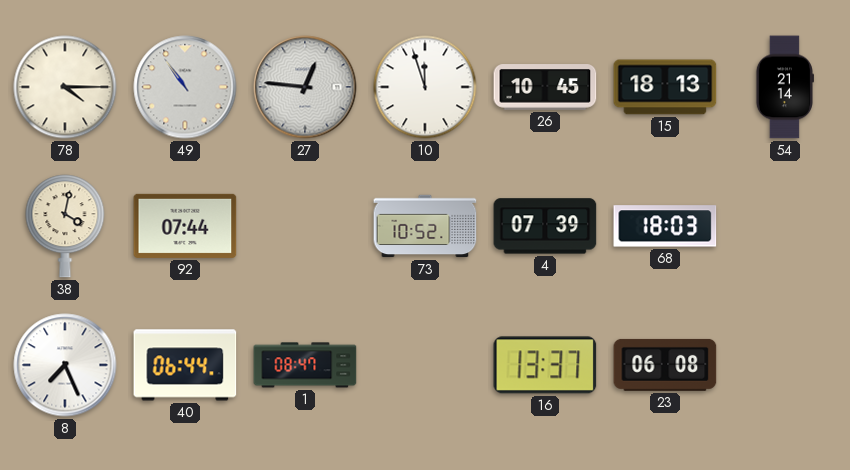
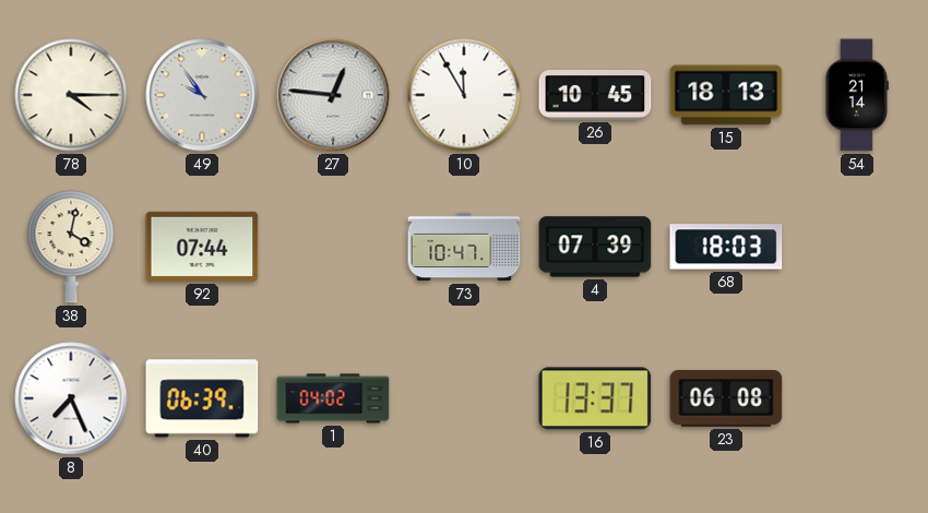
49: 10:54 -> 9:54 (202, 95)
10: 11:57 -> 11:55 (464, 95)
73: 10:52 -> 10:47 (464, 247)
40: 06:44 -> 06:39 (202, 398)
1: 08:47 -> 04:02 (333, 398)
